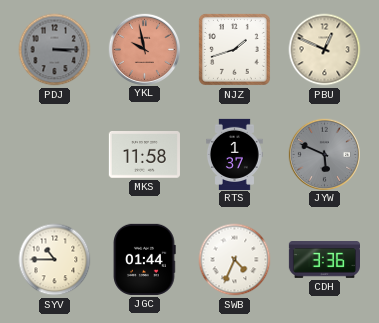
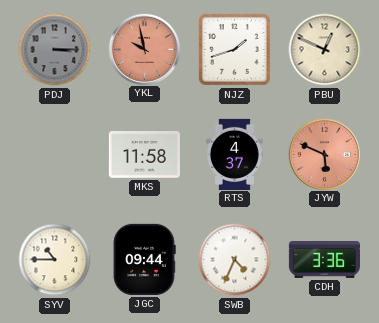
RTS: 1:37 -> 4:37 (234, 154)
JYW dial: grey -> salmon (324, 154)
JGC: 01:44 -> 09:44 (144, 259)
